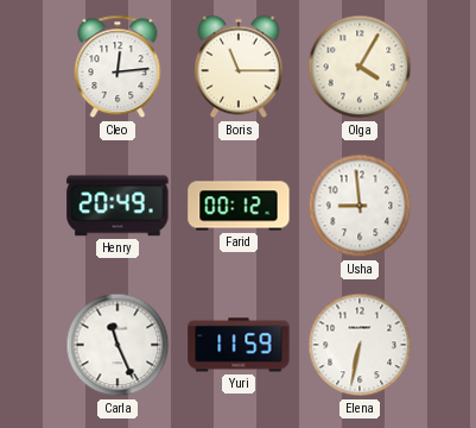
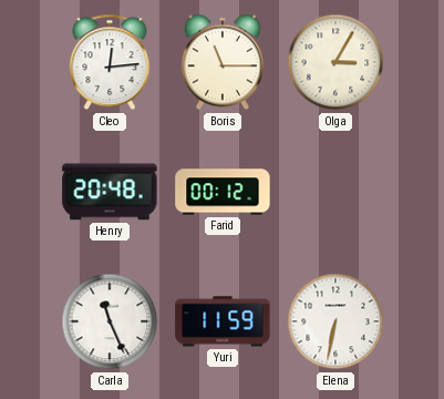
Olga: 4:05 -> 3:05 (335, 62)
Henry: 20:49 -> 20:48 (110, 192)
Usha: 8:59 -> none (360, 206)
